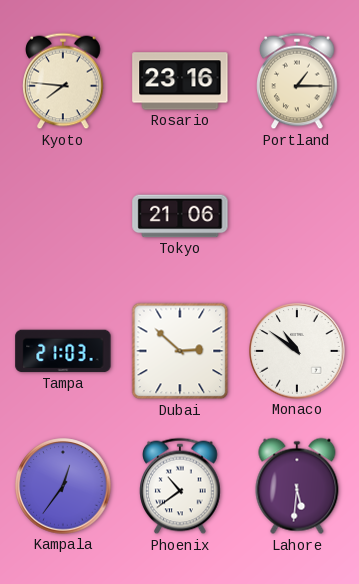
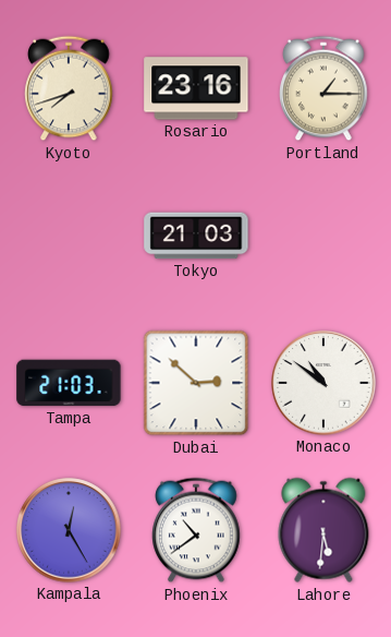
Kyoto: 7:46 -> 7:42 (69, 88)
Tokyo: 21:06 -> 21:03 (196, 236)
Kampala: 12:36 -> 12:25 (69, 530)
